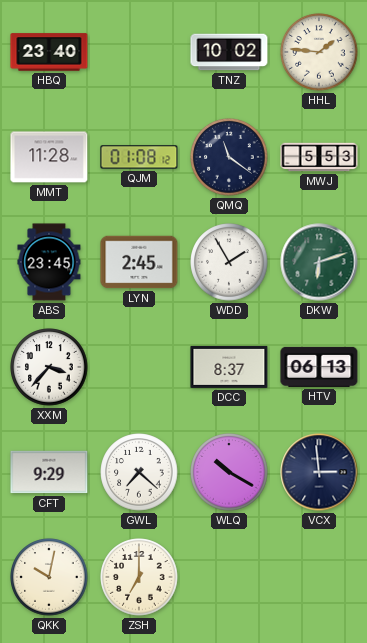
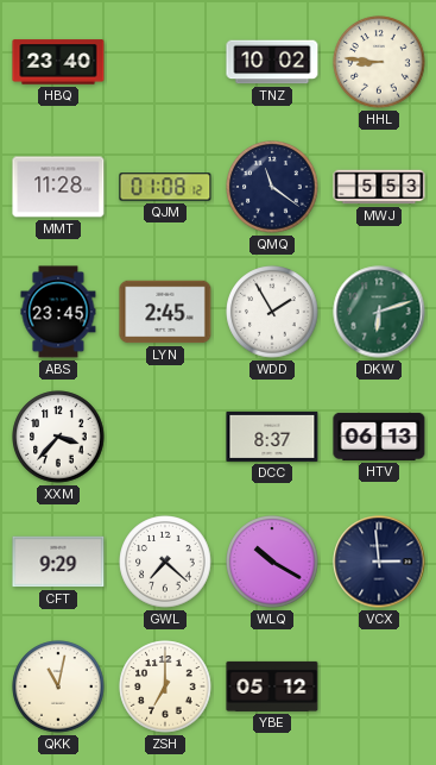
HHL: 1:46 -> 8:46 (379, 62)
QKK: 10:02 -> 11:02 (58, 686)
YBE: none -> 05:12 (272, 686)
